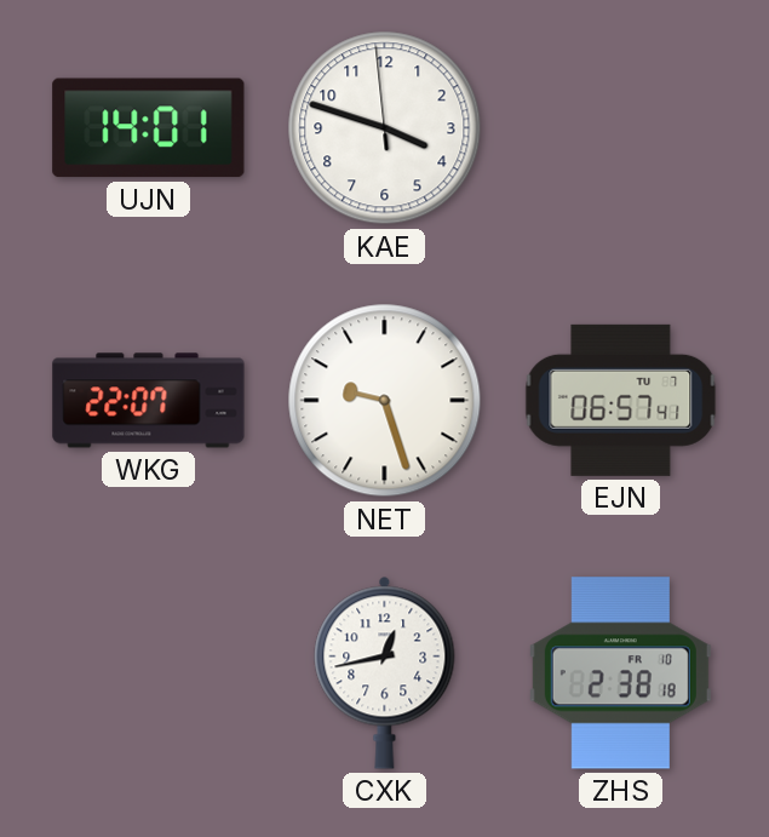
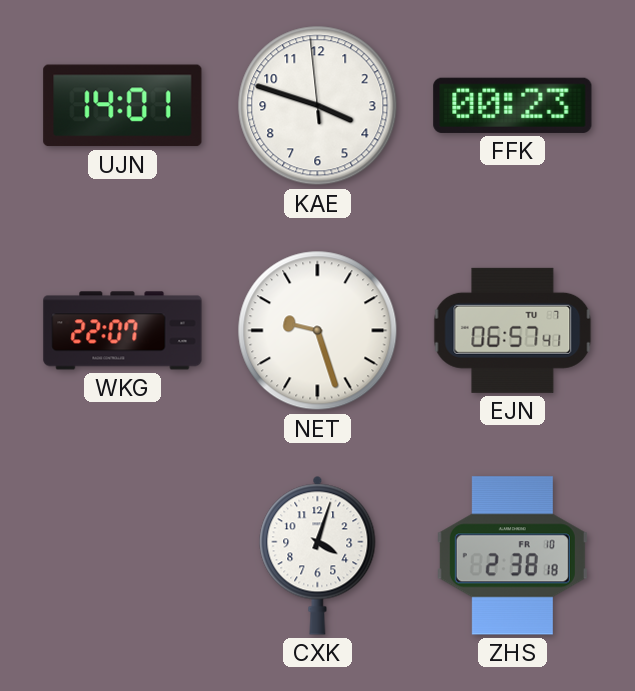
FFK: none -> 00:23 (513, 105)
CXK: 12:43 -> 4:03 (318, 555)
